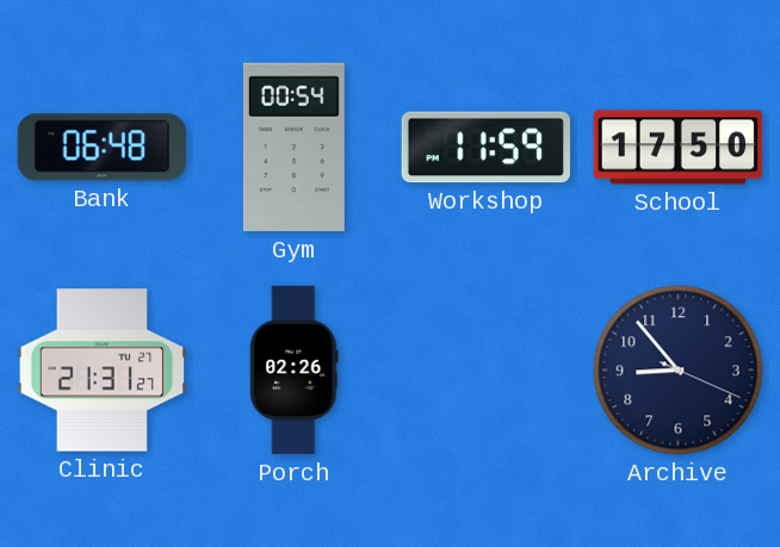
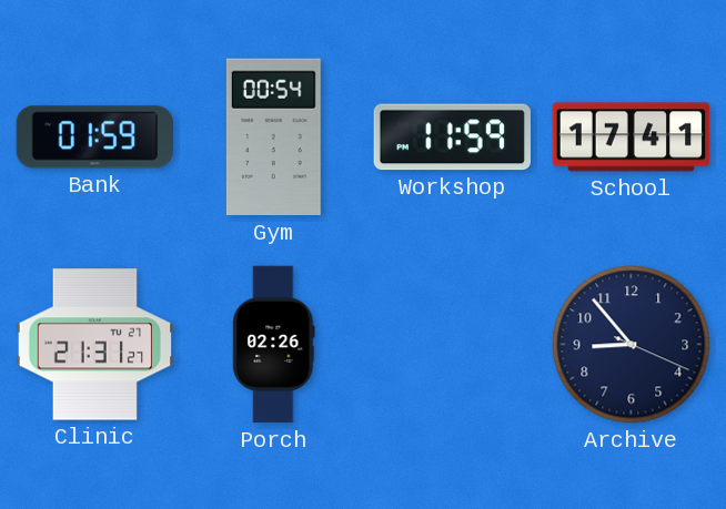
Bank: 06:48 -> 01:59 (94, 138)
School: 17:50 -> 17:41 (632, 138)
